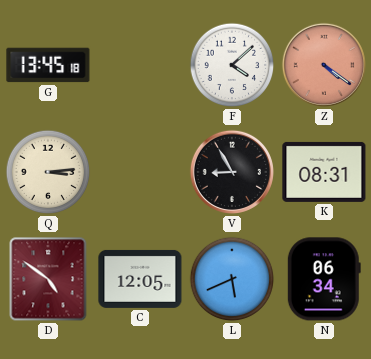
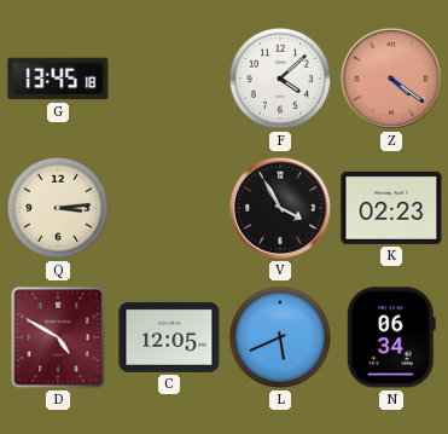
V: 8:55 -> 3:55 (280, 208)
K: 08:31 -> 02:23 (391, 208)
D: 4:51 -> 4:50 (58, 337)
